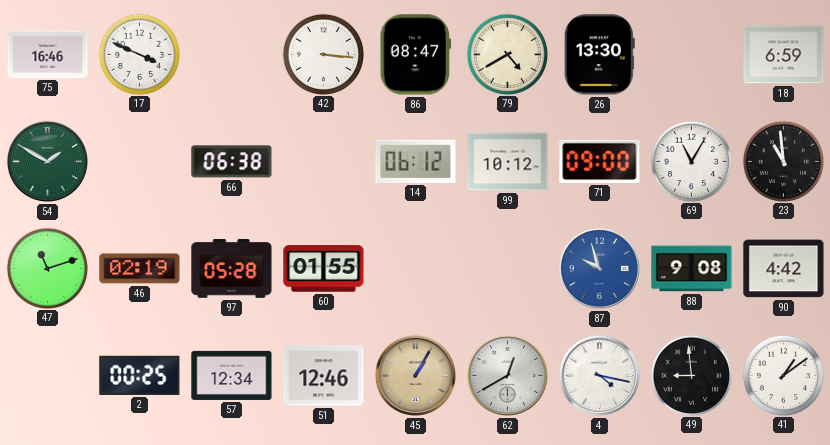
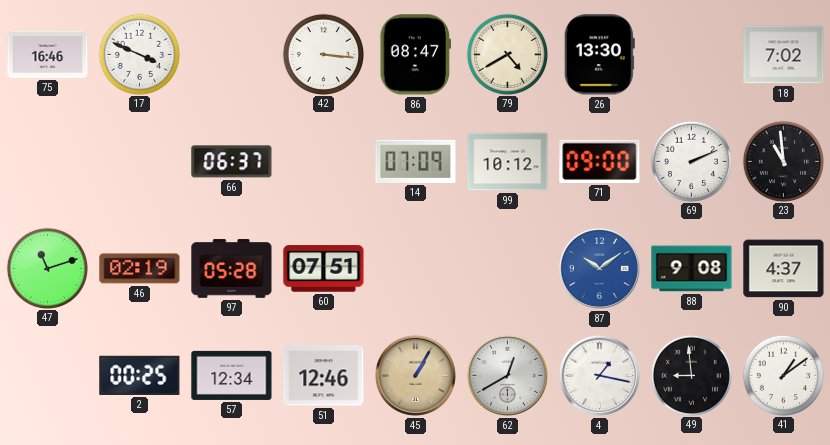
18: 6:59 -> 7:02 (784, 55)
54: 1:50 -> none (47, 161)
66: 06:38 -> 06:37 (232, 162)
14: 06:12 -> 07:09 (416, 161)
69: 11:05 -> 2:11 (691, 161)
60: 01:55 -> 07:51 (324, 269)
87: 9:57 -> 10:09 (599, 268)
90: 4:42 -> 4:37 (784, 269)
4: 4:17 -> 1:17 (599, 375)
